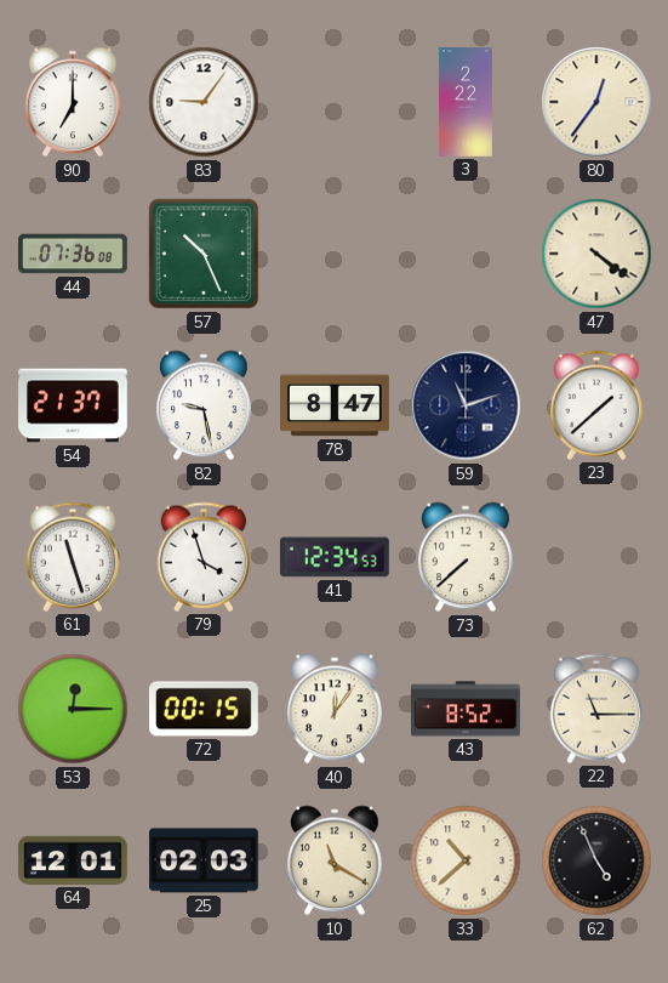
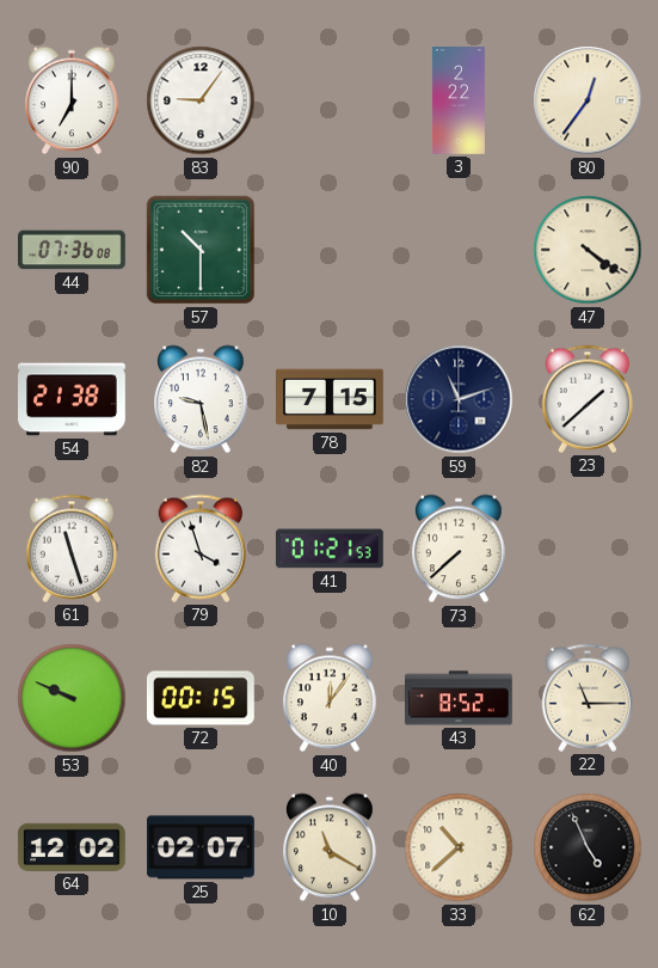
57: 10:26 -> 10:30 (201, 250)
54: 21:37 -> 21:38 (73, 399)
78: 8:47 -> 7:15 (331, 399)
41: 12:34 -> 01:21 (330, 549)
53: 12:15 -> 9:49 (72, 698)
64: 12:01 -> 12:02 (72, 847)
25: 02:03 -> 02:07 (202, 847)
